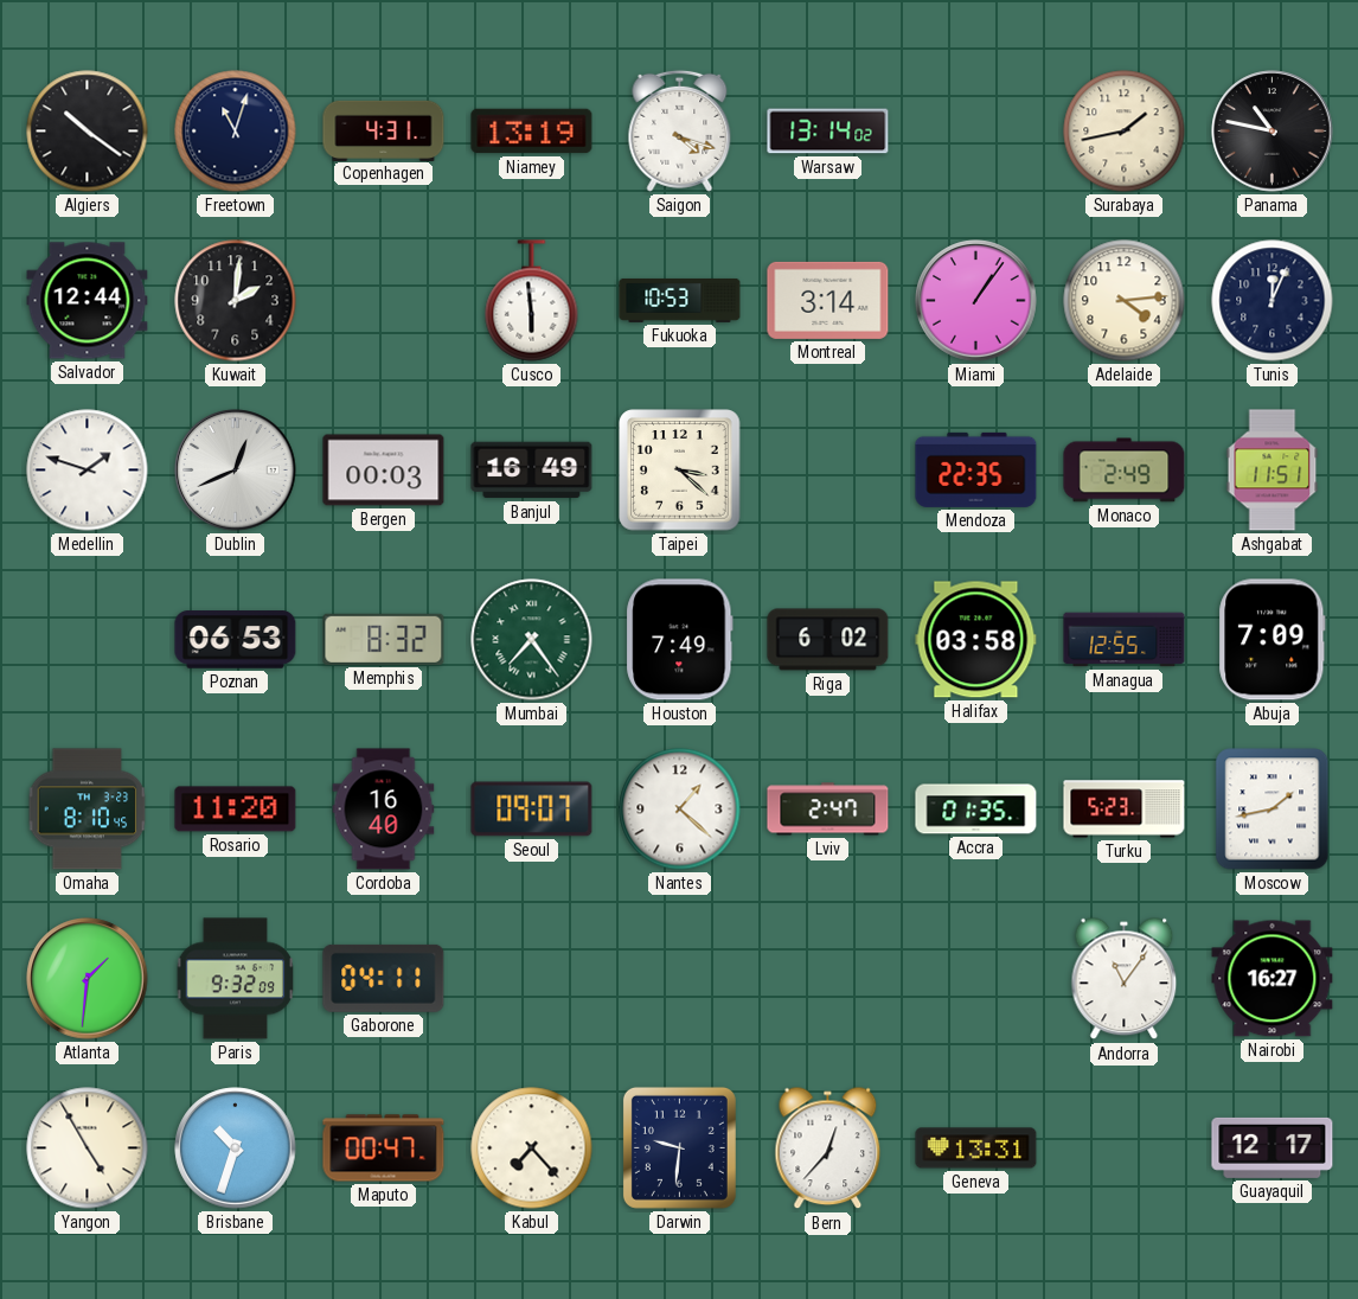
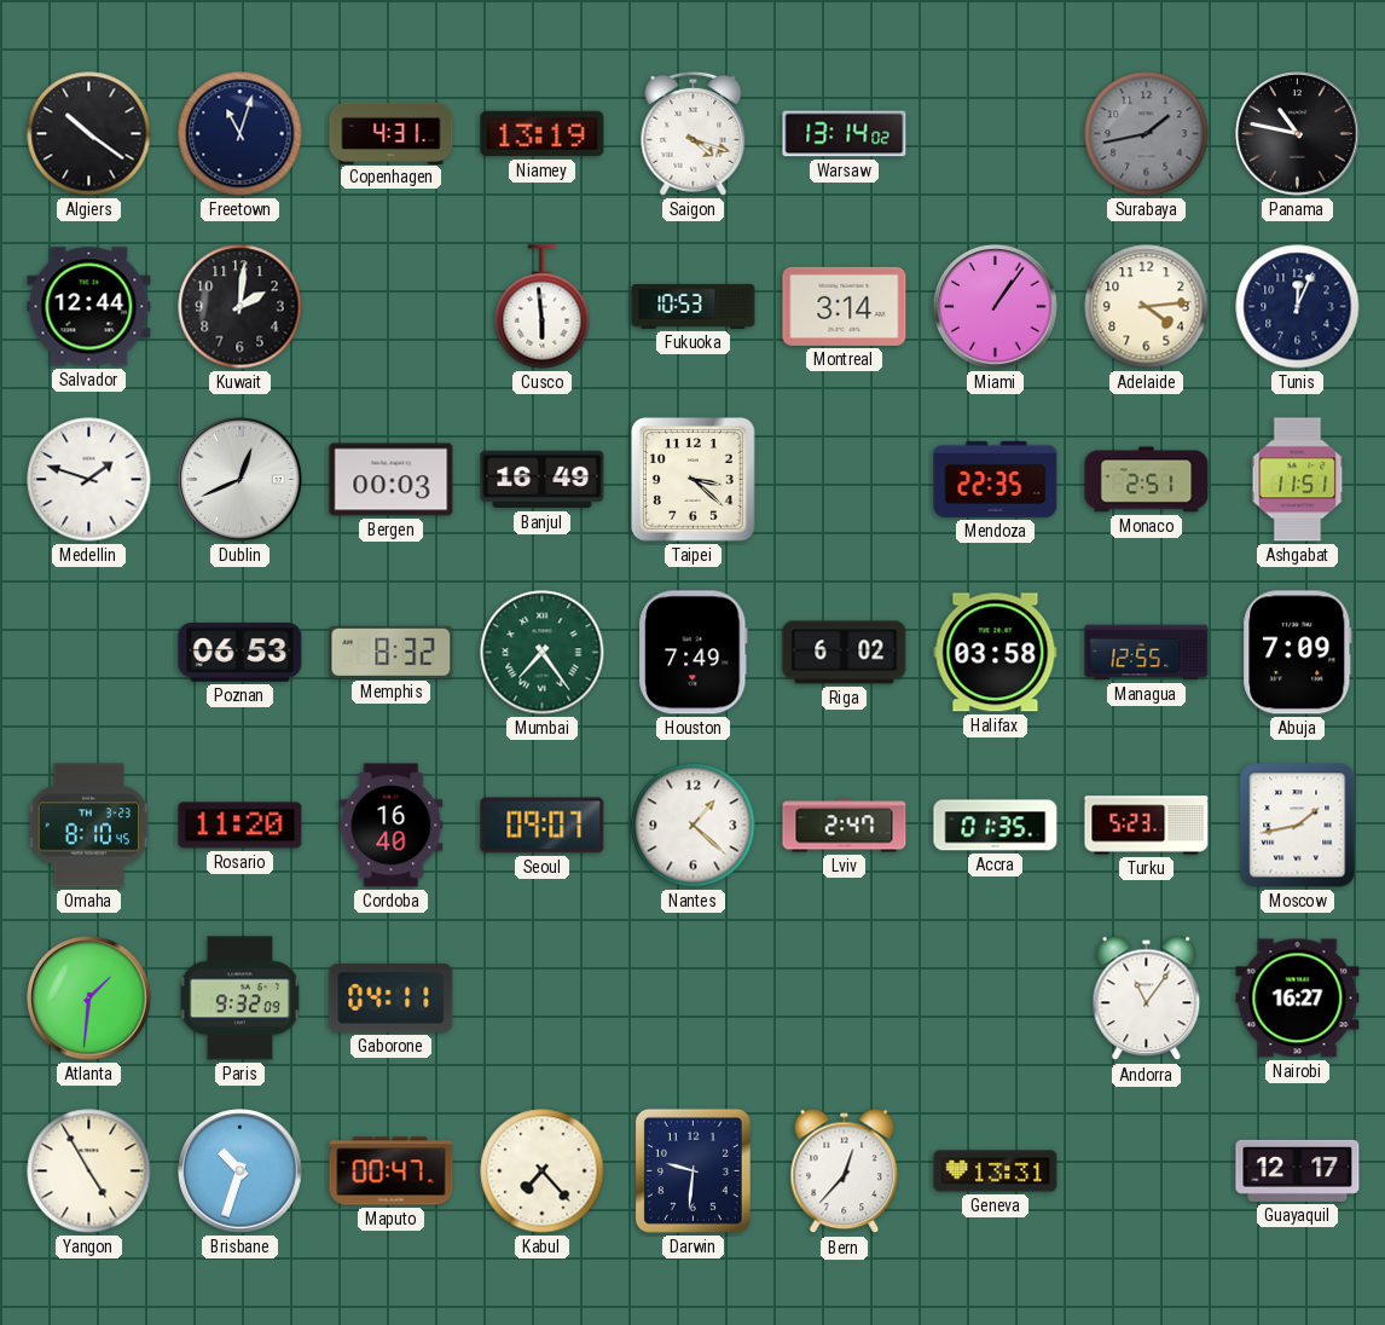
Surabaya dial: cream -> grey (1147, 134)
Monaco: 2:49 -> 2:51 (1147, 480)
